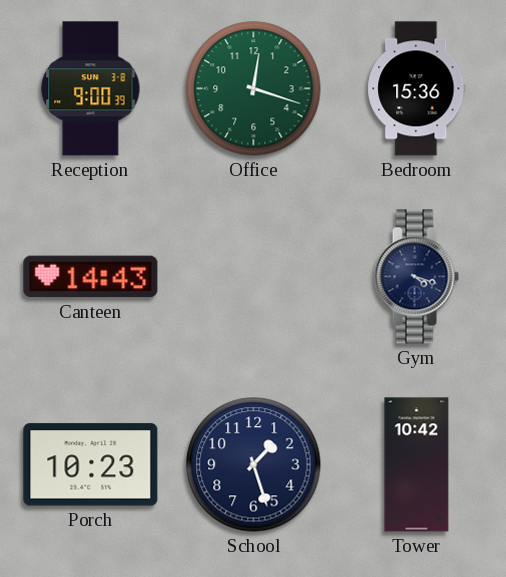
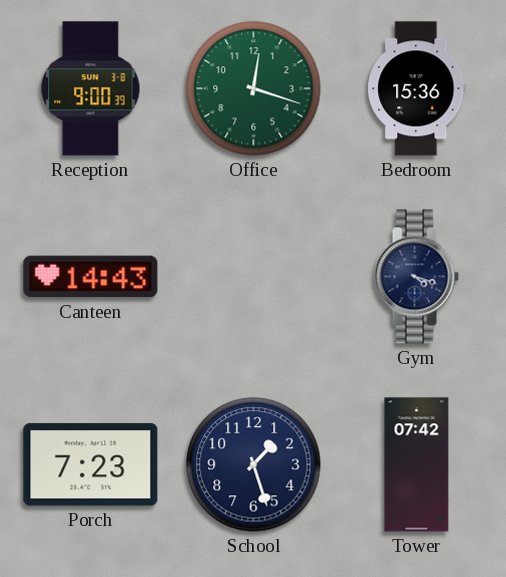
Porch: 10:23 -> 7:23 (91, 465)
Tower: 10:42 -> 07:42 (417, 465)
